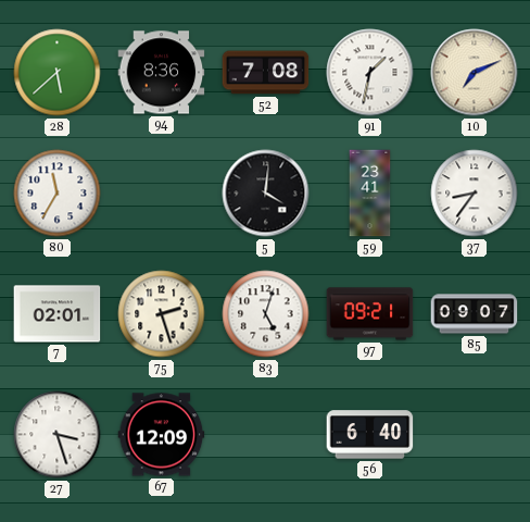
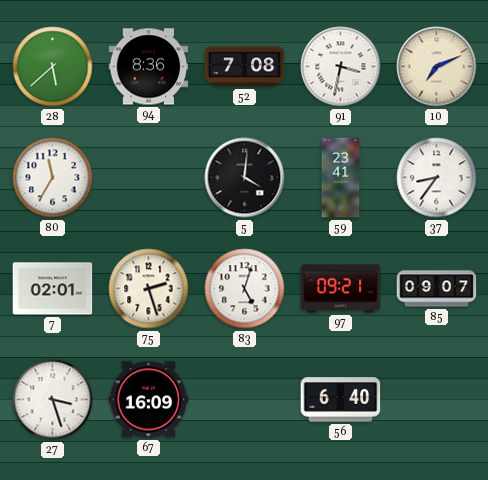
91: 1:32 -> 3:32 (341, 67)
67: 12:09 -> 16:09 (149, 400)
